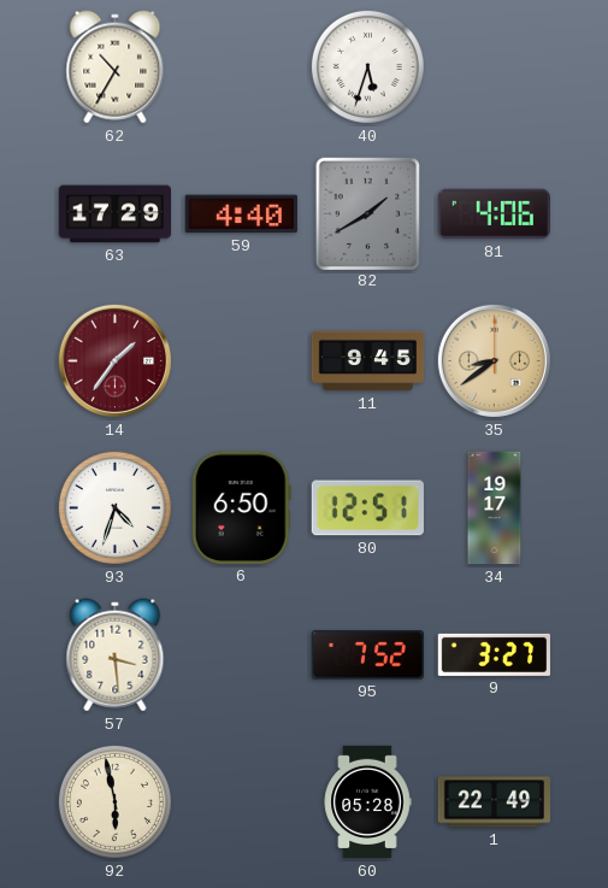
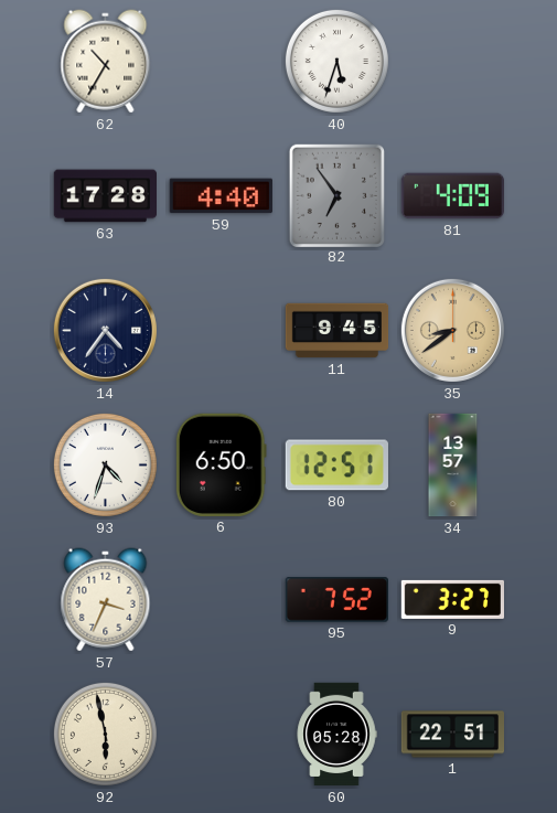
63: 17:29 -> 17:28 (105, 196)
82: 1:40 -> 6:54 (336, 195)
81: 4:06 -> 4:09 (452, 196)
14: 1:36 -> 4:36 (105, 330)
14 dial: burgundy -> navy (105, 330)
34: 19:17 -> 13:57 (453, 466)
57: 3:29 -> 3:34 (106, 600)
1: 22:49 -> 22:51 (452, 735)
